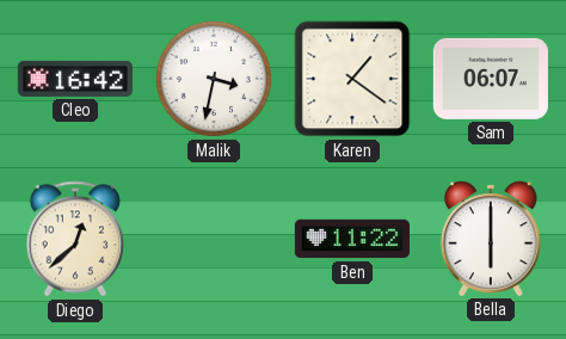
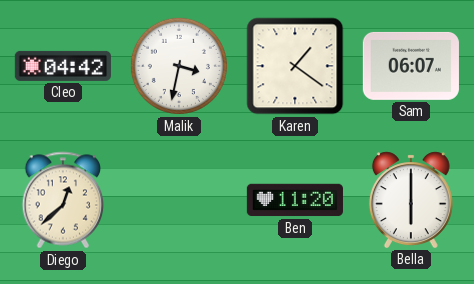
Cleo: 16:42 -> 04:42 (63, 66)
Ben: 11:22 -> 11:20 (295, 200)
